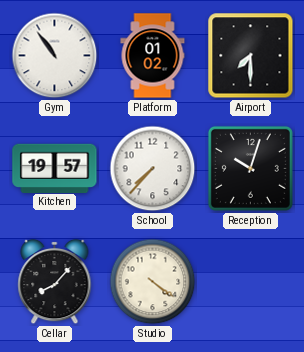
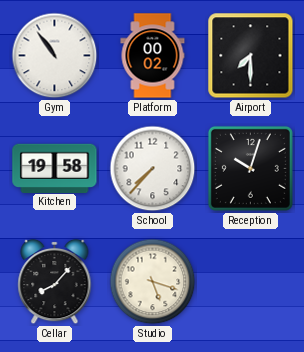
Platform: 01:02 -> 00:02 (153, 56)
Kitchen: 19:57 -> 19:58 (55, 168)
Studio: 4:21 -> 5:18 (153, 282)
